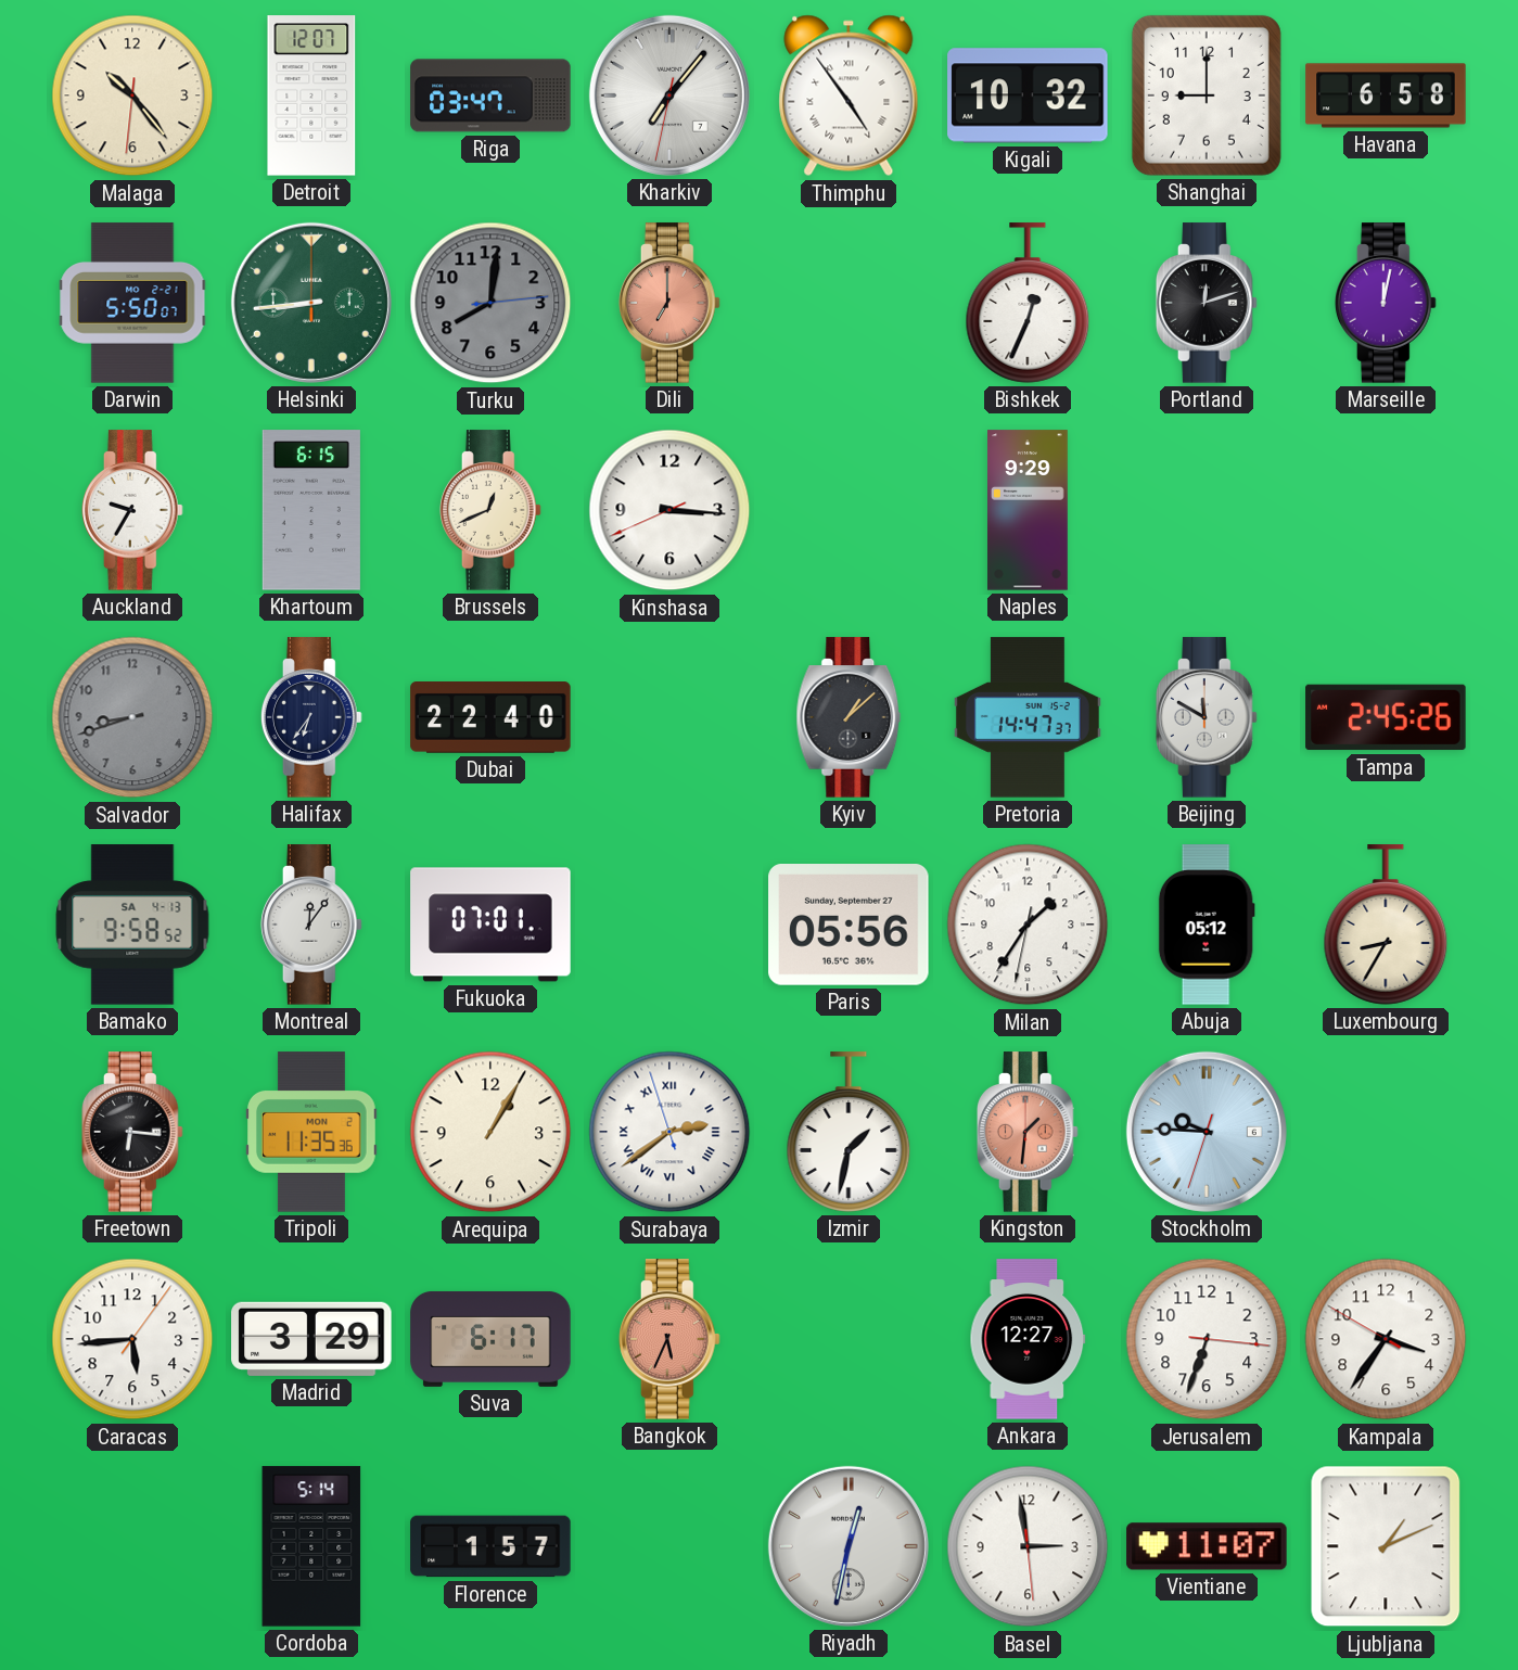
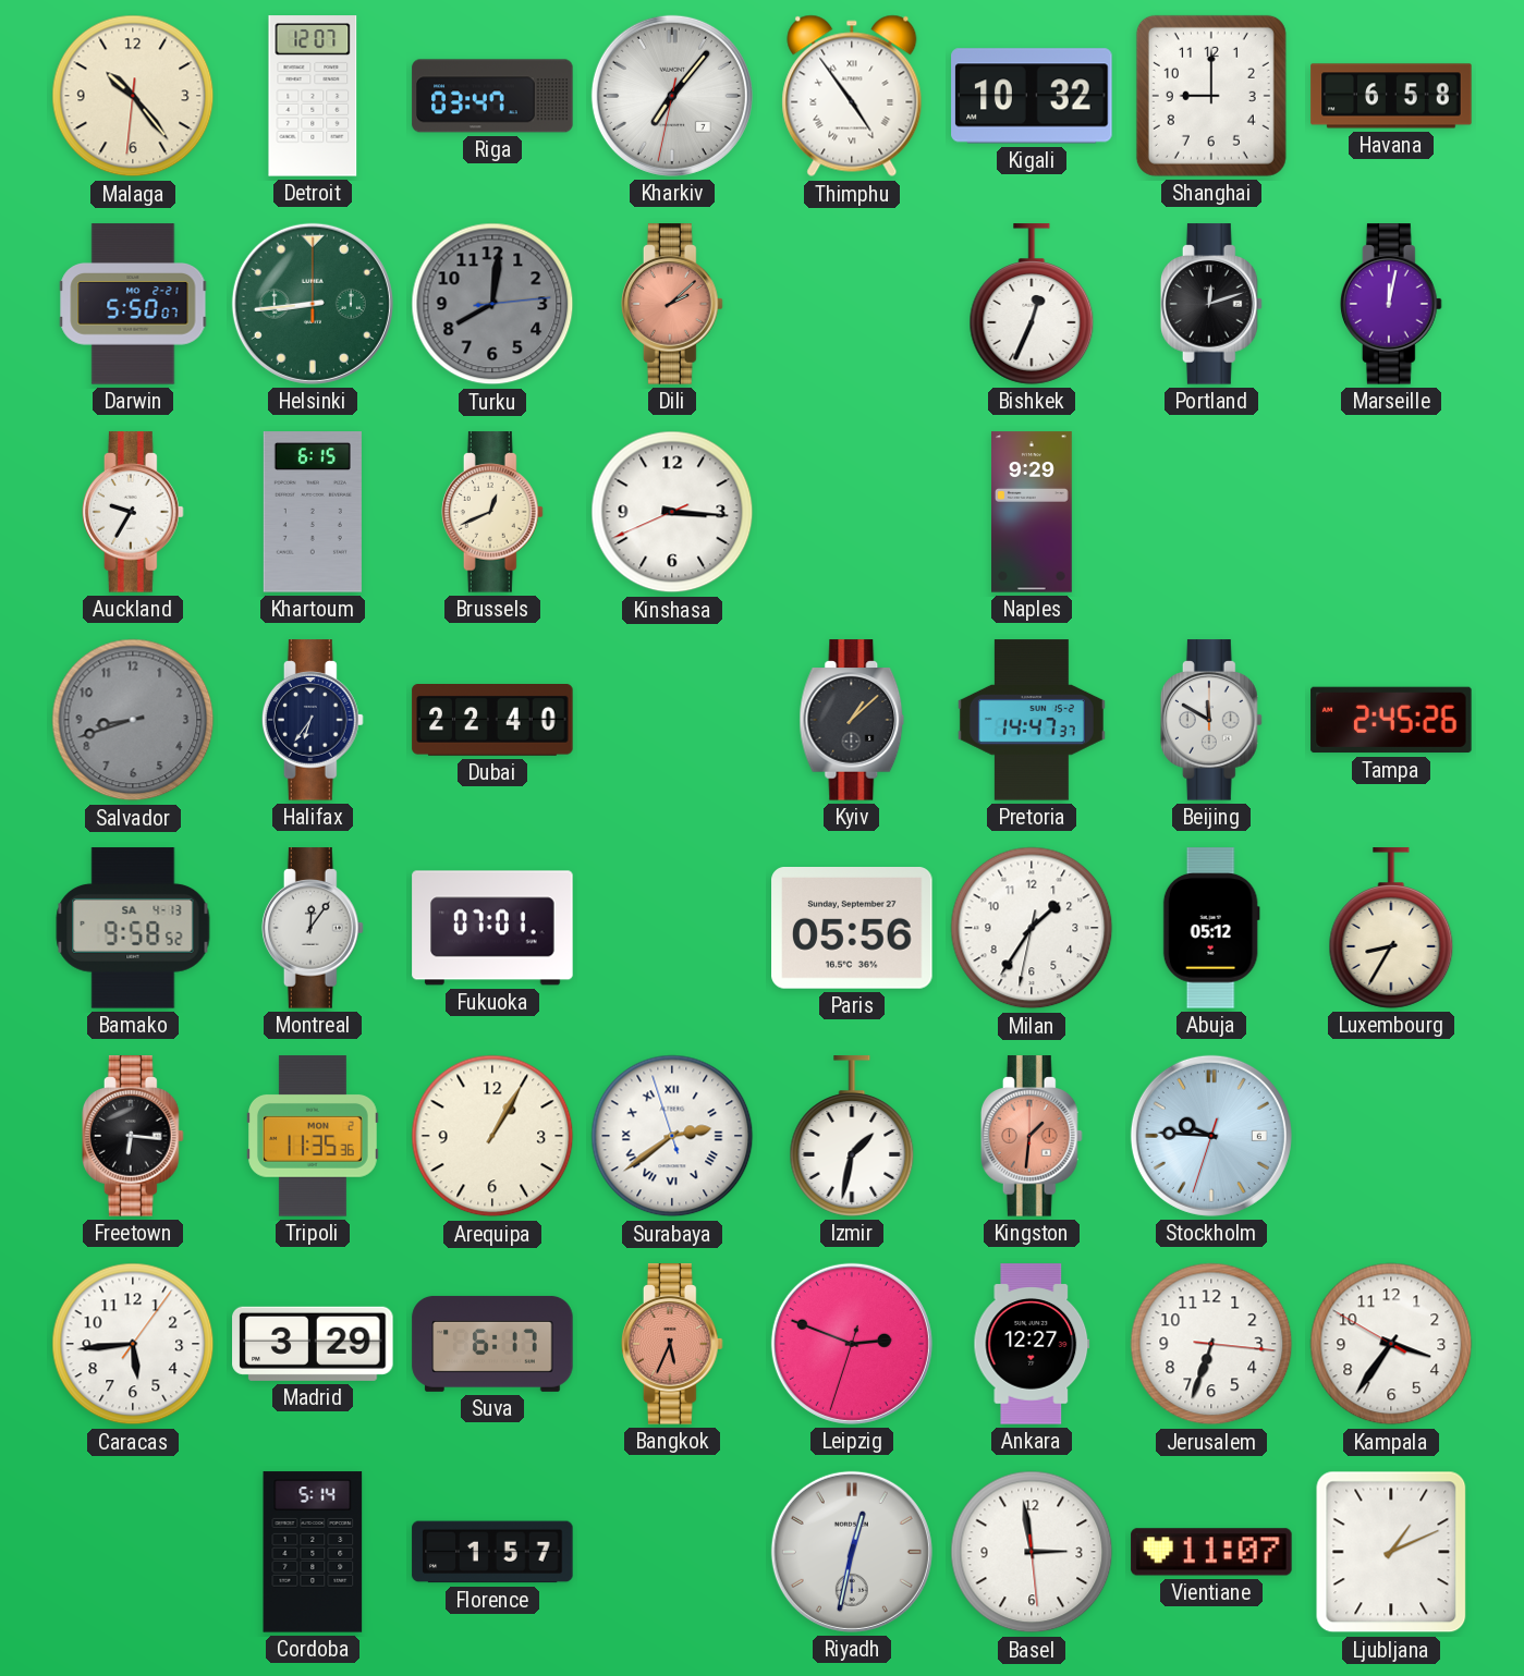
Dili: 7:00 -> 2:08 (672, 304)
Leipzig: none -> 2:48 (852, 1344)
